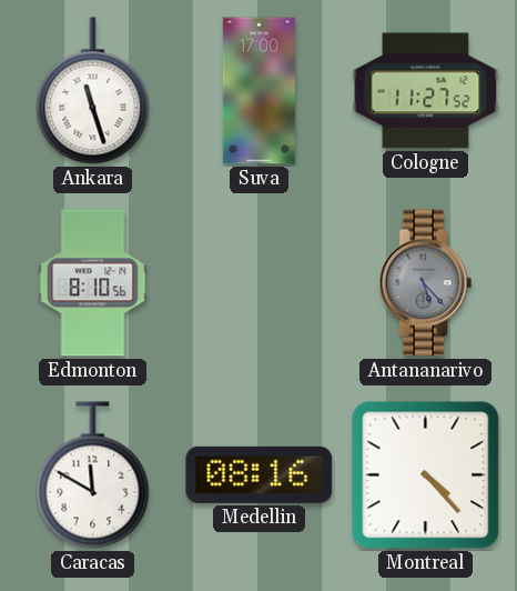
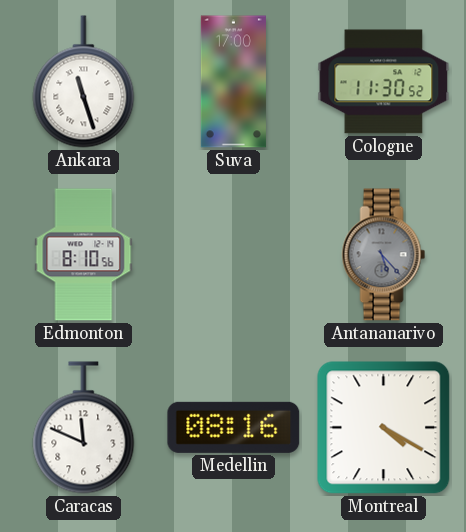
Cologne: 11:27 -> 11:30 (384, 82)
Caracas: 11:50 -> 11:49 (84, 428)
Montreal: 4:23 -> 4:20 (384, 428)
